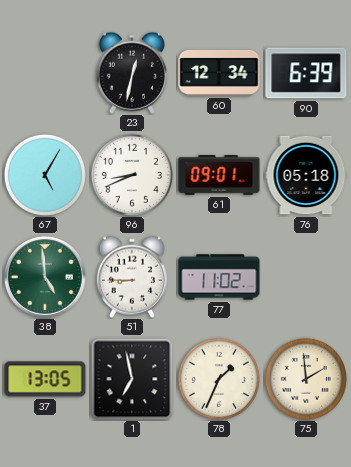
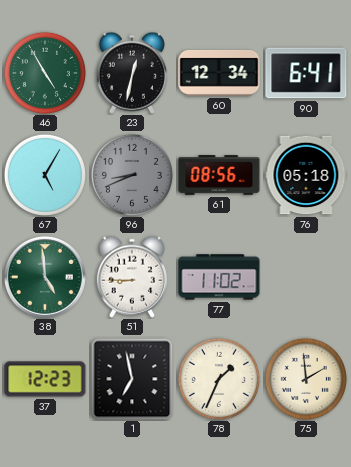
46: none -> 4:55 (45, 73)
90: 6:39 -> 6:41 (306, 73)
96 dial: white -> grey (132, 175)
61: 09:01 -> 08:56 (219, 175)
37: 13:05 -> 12:23 (45, 379)
